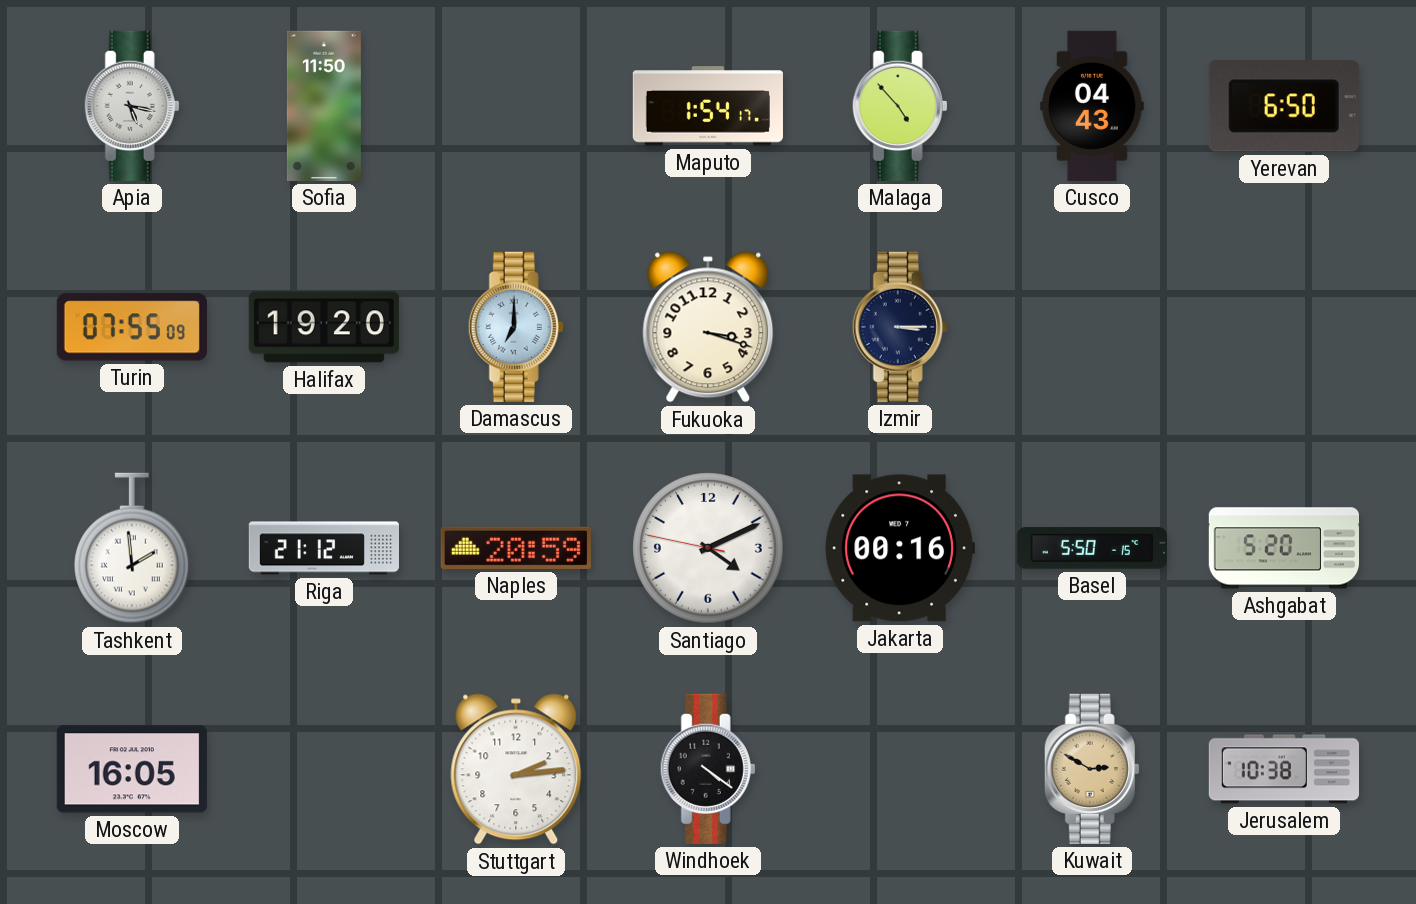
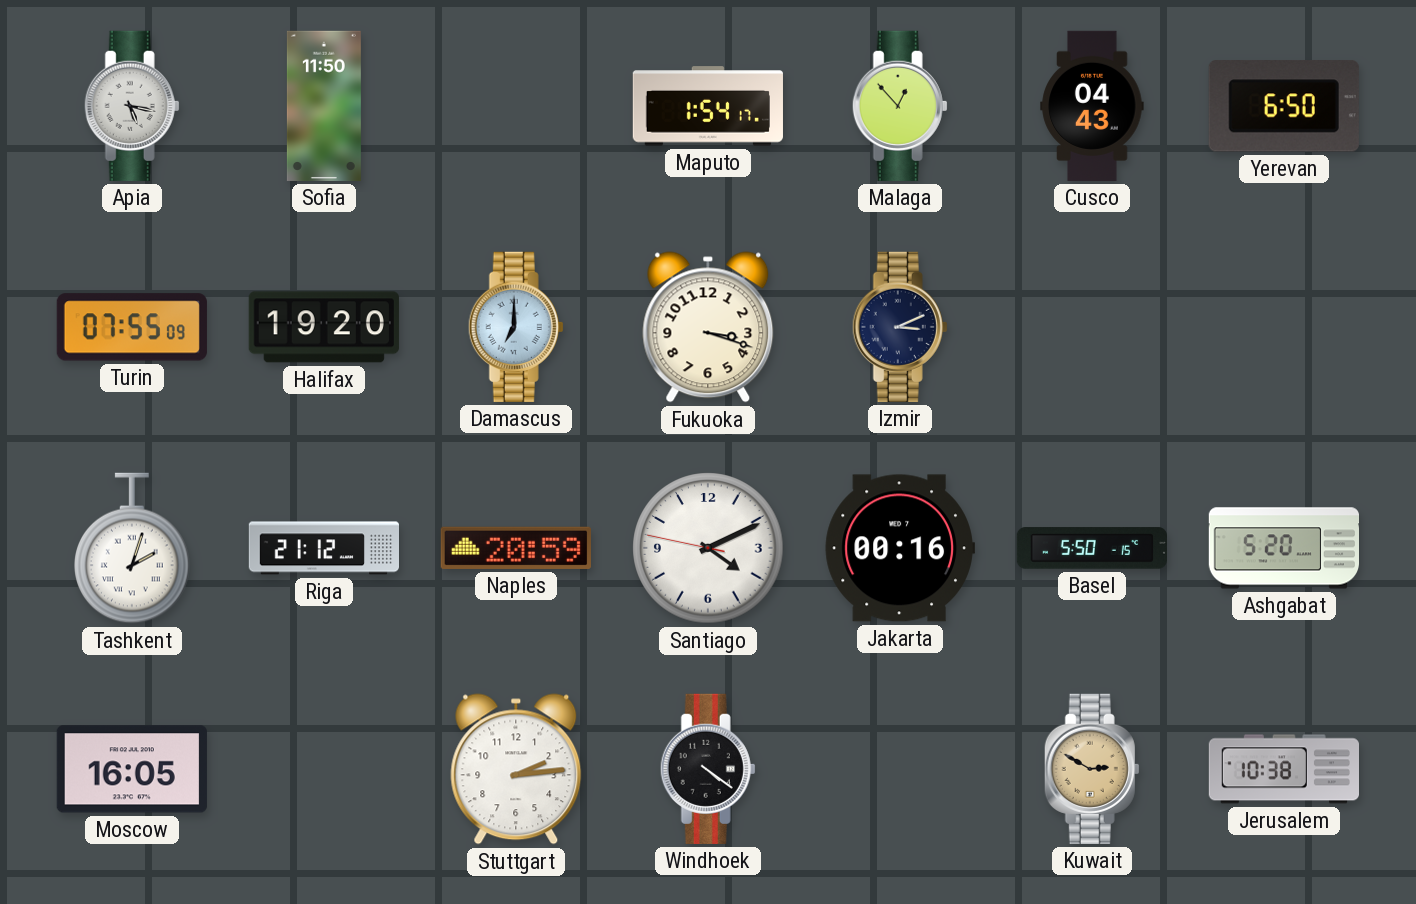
Malaga: 4:53 -> 12:53 (900, 106)
Izmir: 3:15 -> 3:11 (900, 327)
Tashkent: 1:59 -> 2:03 (133, 548)
